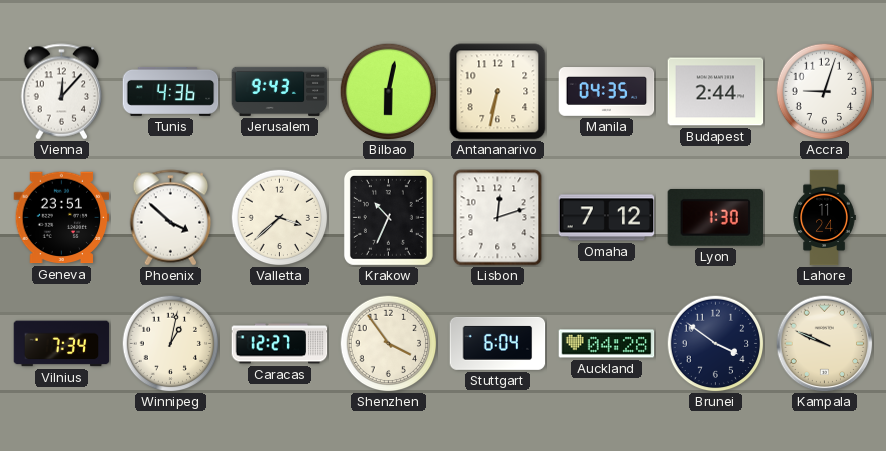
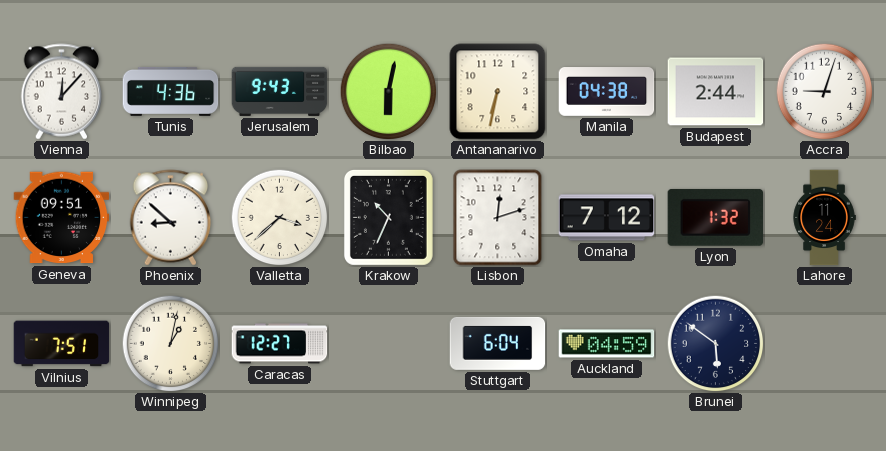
Manila: 04:35 -> 04:38 (607, 92)
Geneva: 23:51 -> 09:51 (62, 218)
Phoenix: 3:52 -> 8:52 (171, 218)
Lyon: 1:30 -> 1:32 (716, 217)
Vilnius: 7:34 -> 7:51 (62, 344)
Shenzhen: 3:54 -> none (388, 343)
Auckland: 04:28 -> 04:59 (607, 344)
Brunei: 3:51 -> 5:51 (715, 343)
Kampala: 9:49 -> none (825, 344)
